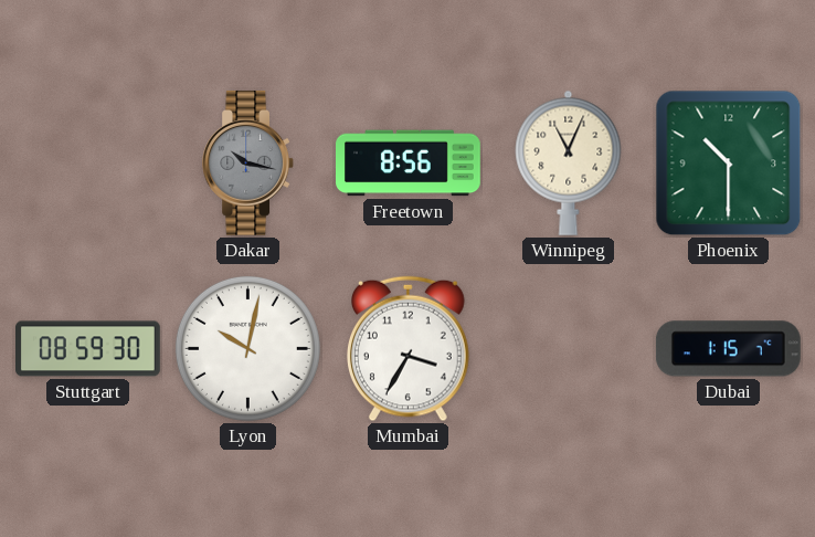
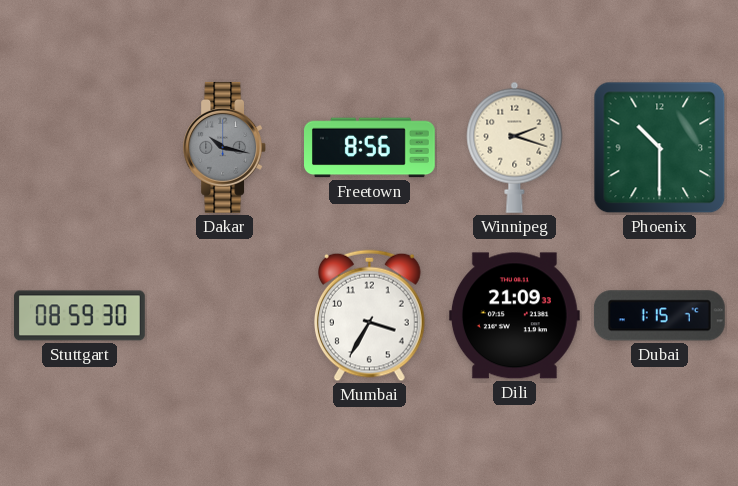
Winnipeg: 11:04 -> 2:18 (515, 147)
Lyon: 10:02 -> none (247, 348)
Dili: none -> 21:09 (514, 316)
